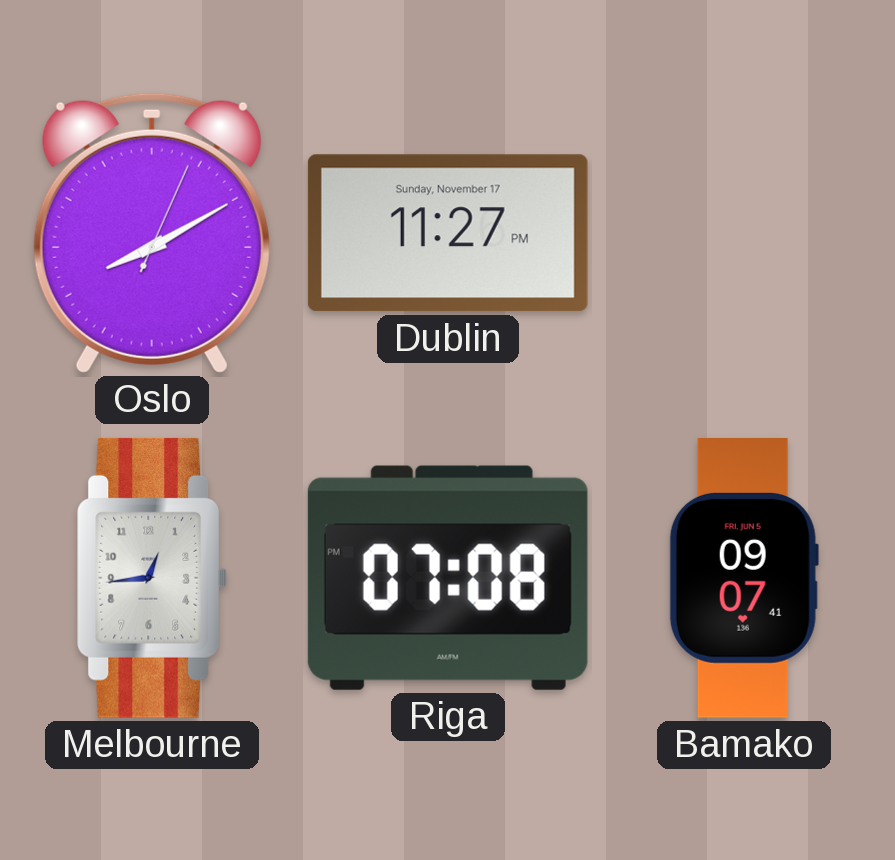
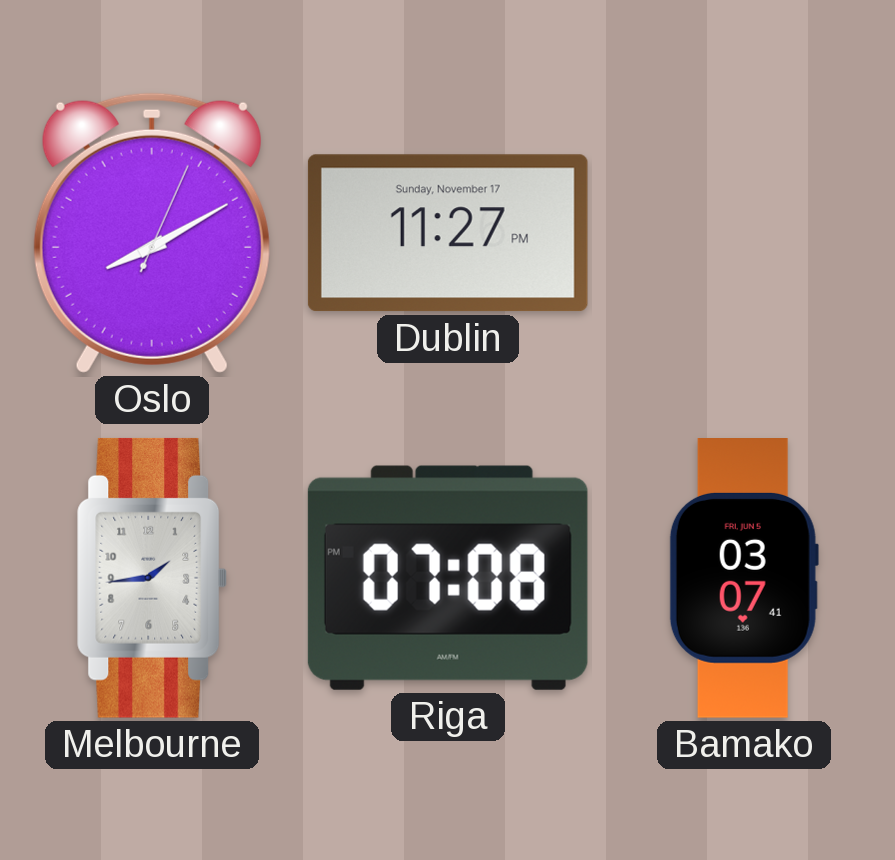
Melbourne: 12:44 -> 1:44 (152, 578)
Bamako: 09:07 -> 03:07 (744, 579)
